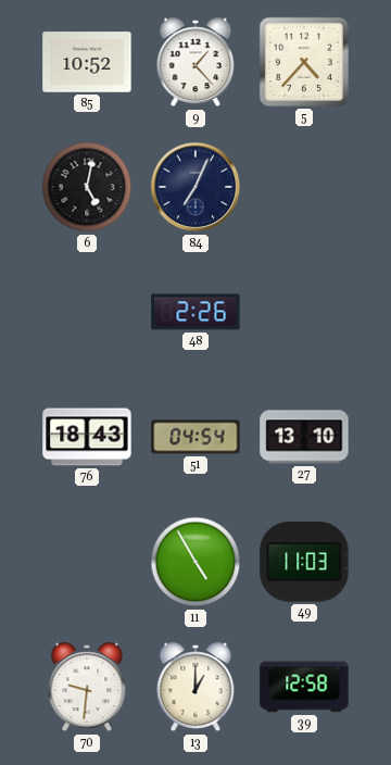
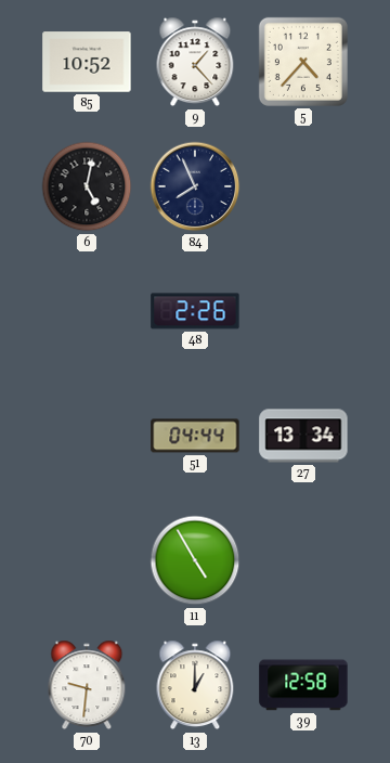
84: 7:04 -> 7:56 (195, 186)
76: 18:43 -> none (87, 437)
51: 04:54 -> 04:44 (195, 436)
27: 13:10 -> 13:34 (303, 436)
49: 11:03 -> none (304, 562)
